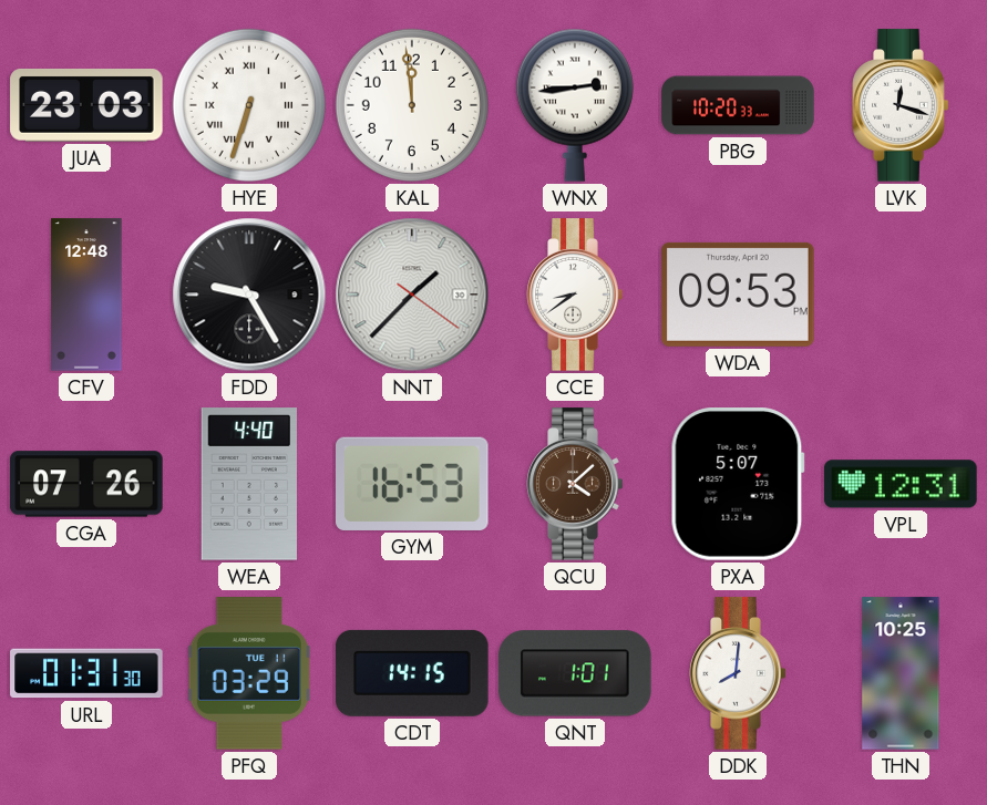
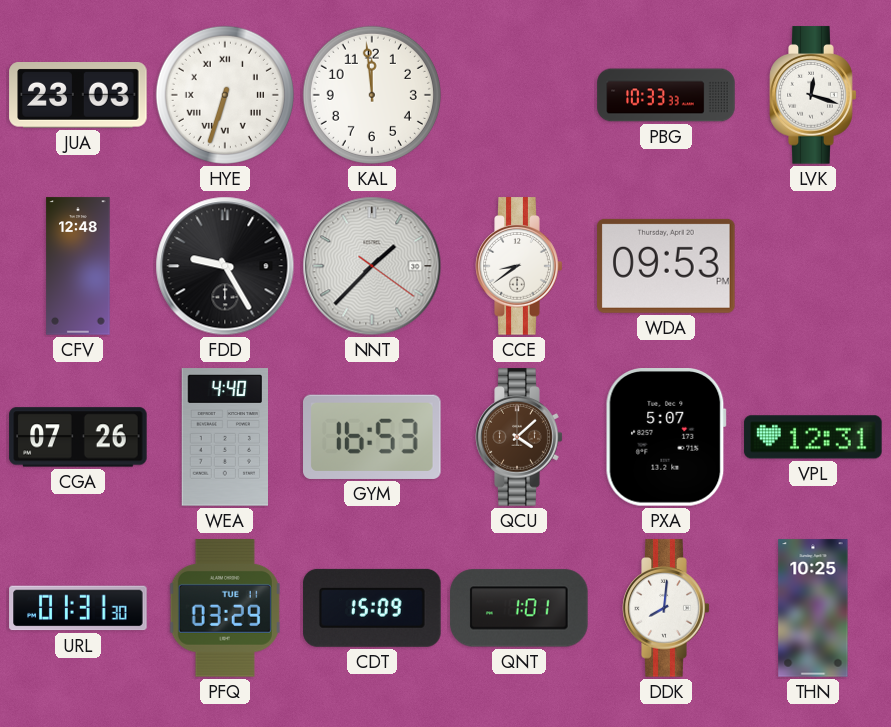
WNX: 2:44 -> none (575, 105)
PBG: 10:20 -> 10:33 (666, 95)
CDT: 14:15 -> 15:09 (372, 608)
